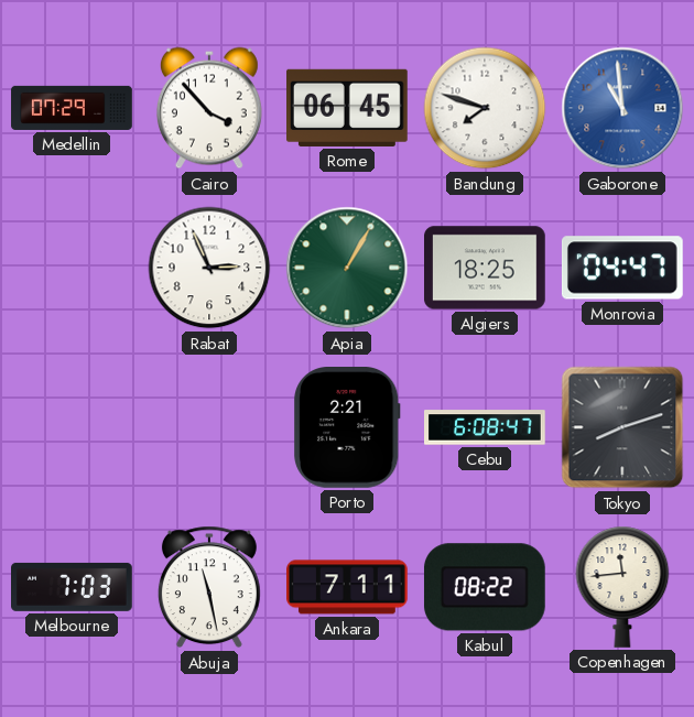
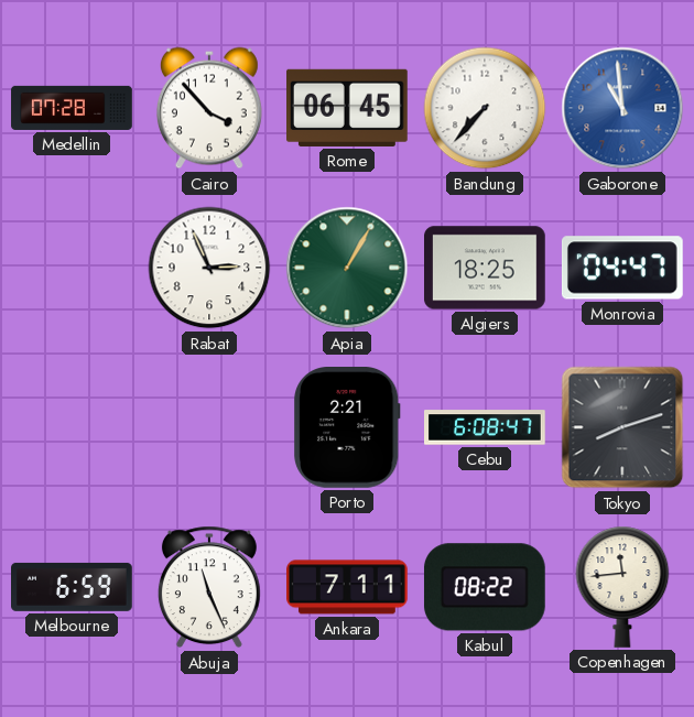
Medellin: 07:29 -> 07:28 (72, 108)
Bandung: 7:48 -> 7:37 (485, 108)
Melbourne: 7:03 -> 6:59 (73, 587)
Abuja: 11:28 -> 11:26 (209, 587)
